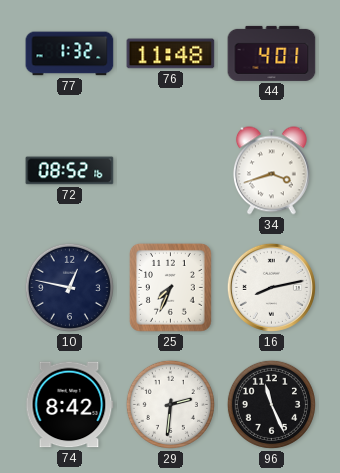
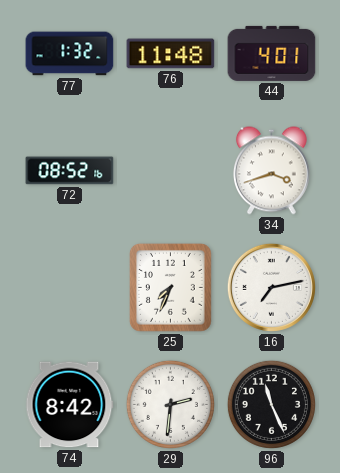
10: 12:47 -> none (69, 287)
16: 8:13 -> 7:13 (271, 287)
